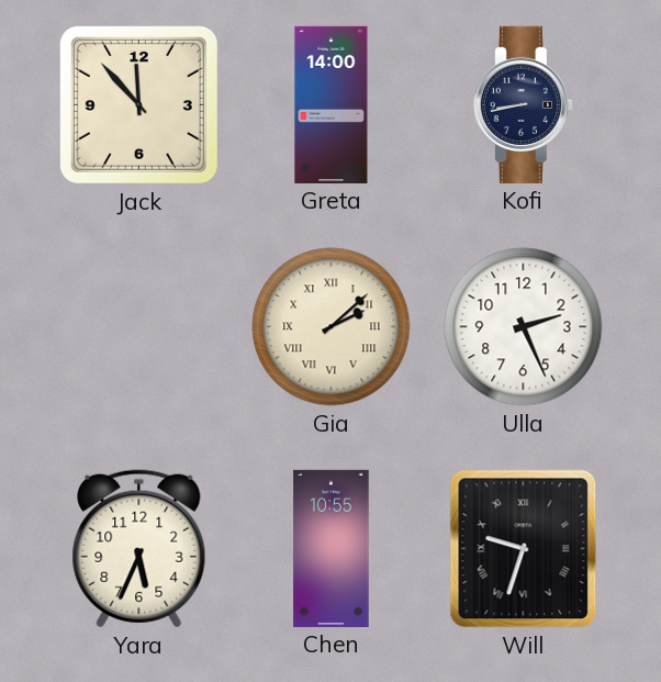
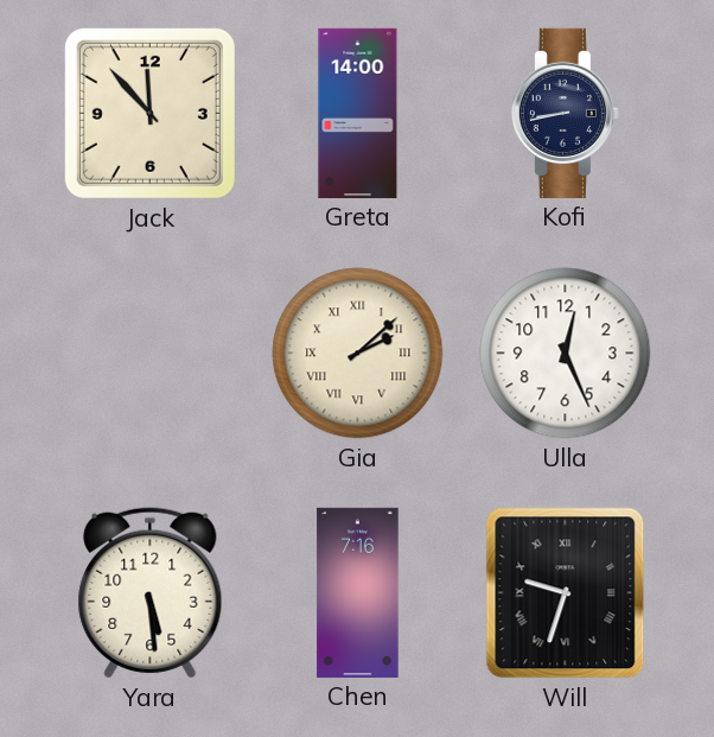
Ulla: 2:26 -> 12:26 (566, 354)
Yara: 5:34 -> 5:29 (151, 593)
Chen: 10:55 -> 7:16 (358, 592)
